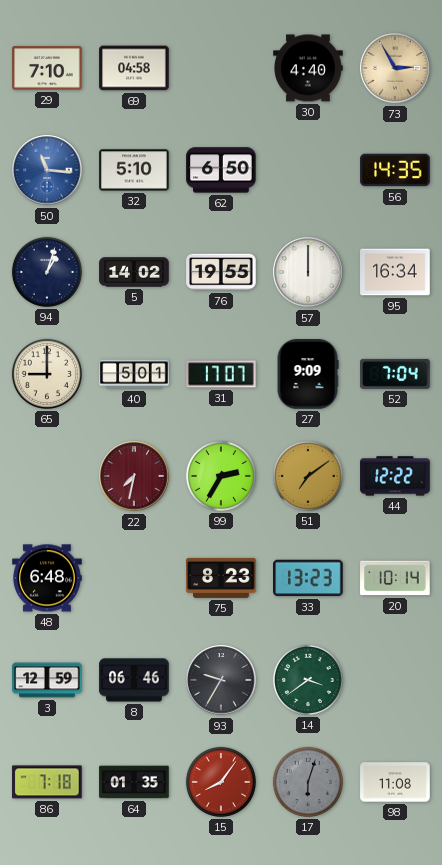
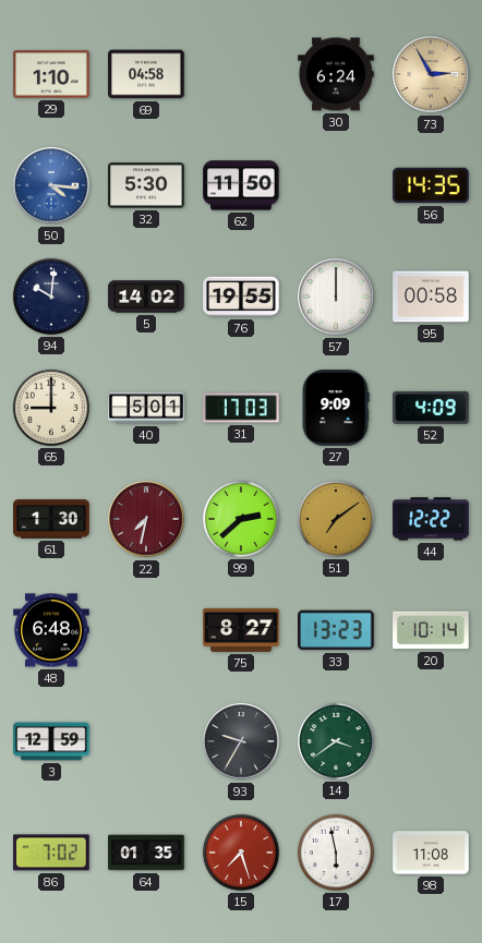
29: 7:10 -> 1:10 (51, 74)
30: 4:40 -> 6:24 (336, 74)
50: 11:16 -> 4:16 (51, 185)
32: 5:10 -> 5:30 (146, 185)
62: 6:50 -> 11:50 (241, 185)
94: 1:03 -> 10:01 (51, 297)
95: 16:34 -> 00:58 (431, 297)
31: 17:07 -> 17:03 (241, 408)
52: 7:04 -> 4:09 (431, 408)
61: none -> 1:30 (51, 519)
99: 2:35 -> 2:38 (241, 519)
75: 8:23 -> 8:27 (241, 630)
8: 06:46 -> none (134, 680)
86: 7:18 -> 7:02 (51, 853)
15: 8:06 -> 7:27 (241, 853)
17: 6:03 -> 5:58 (336, 853)
17 dial: grey -> white (336, 853)
